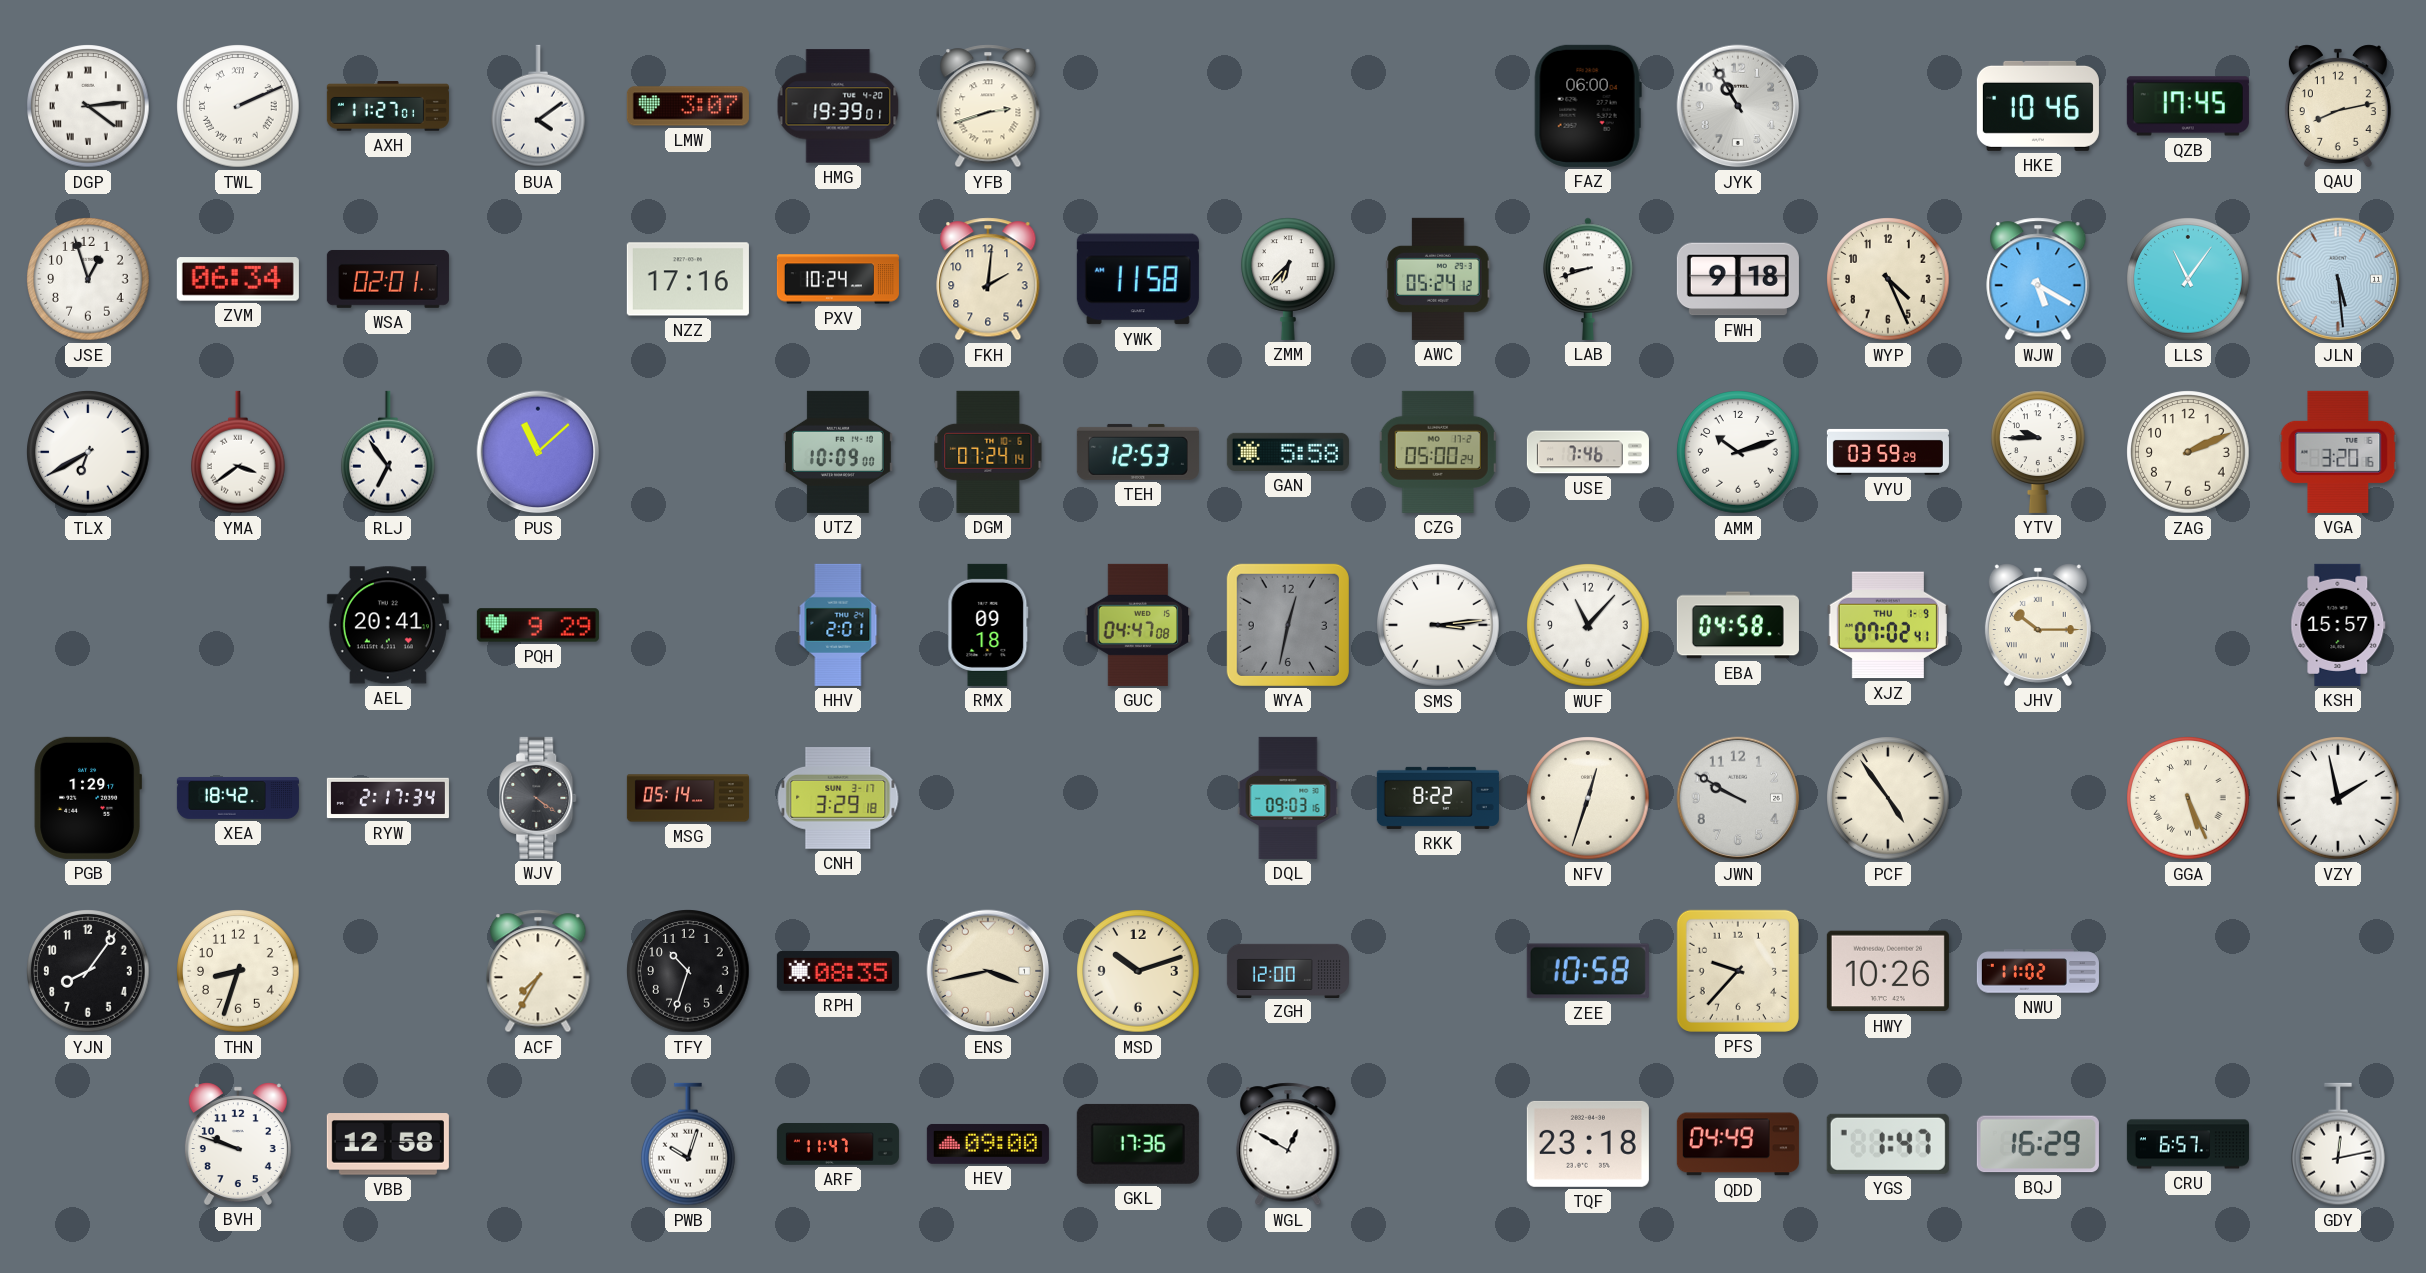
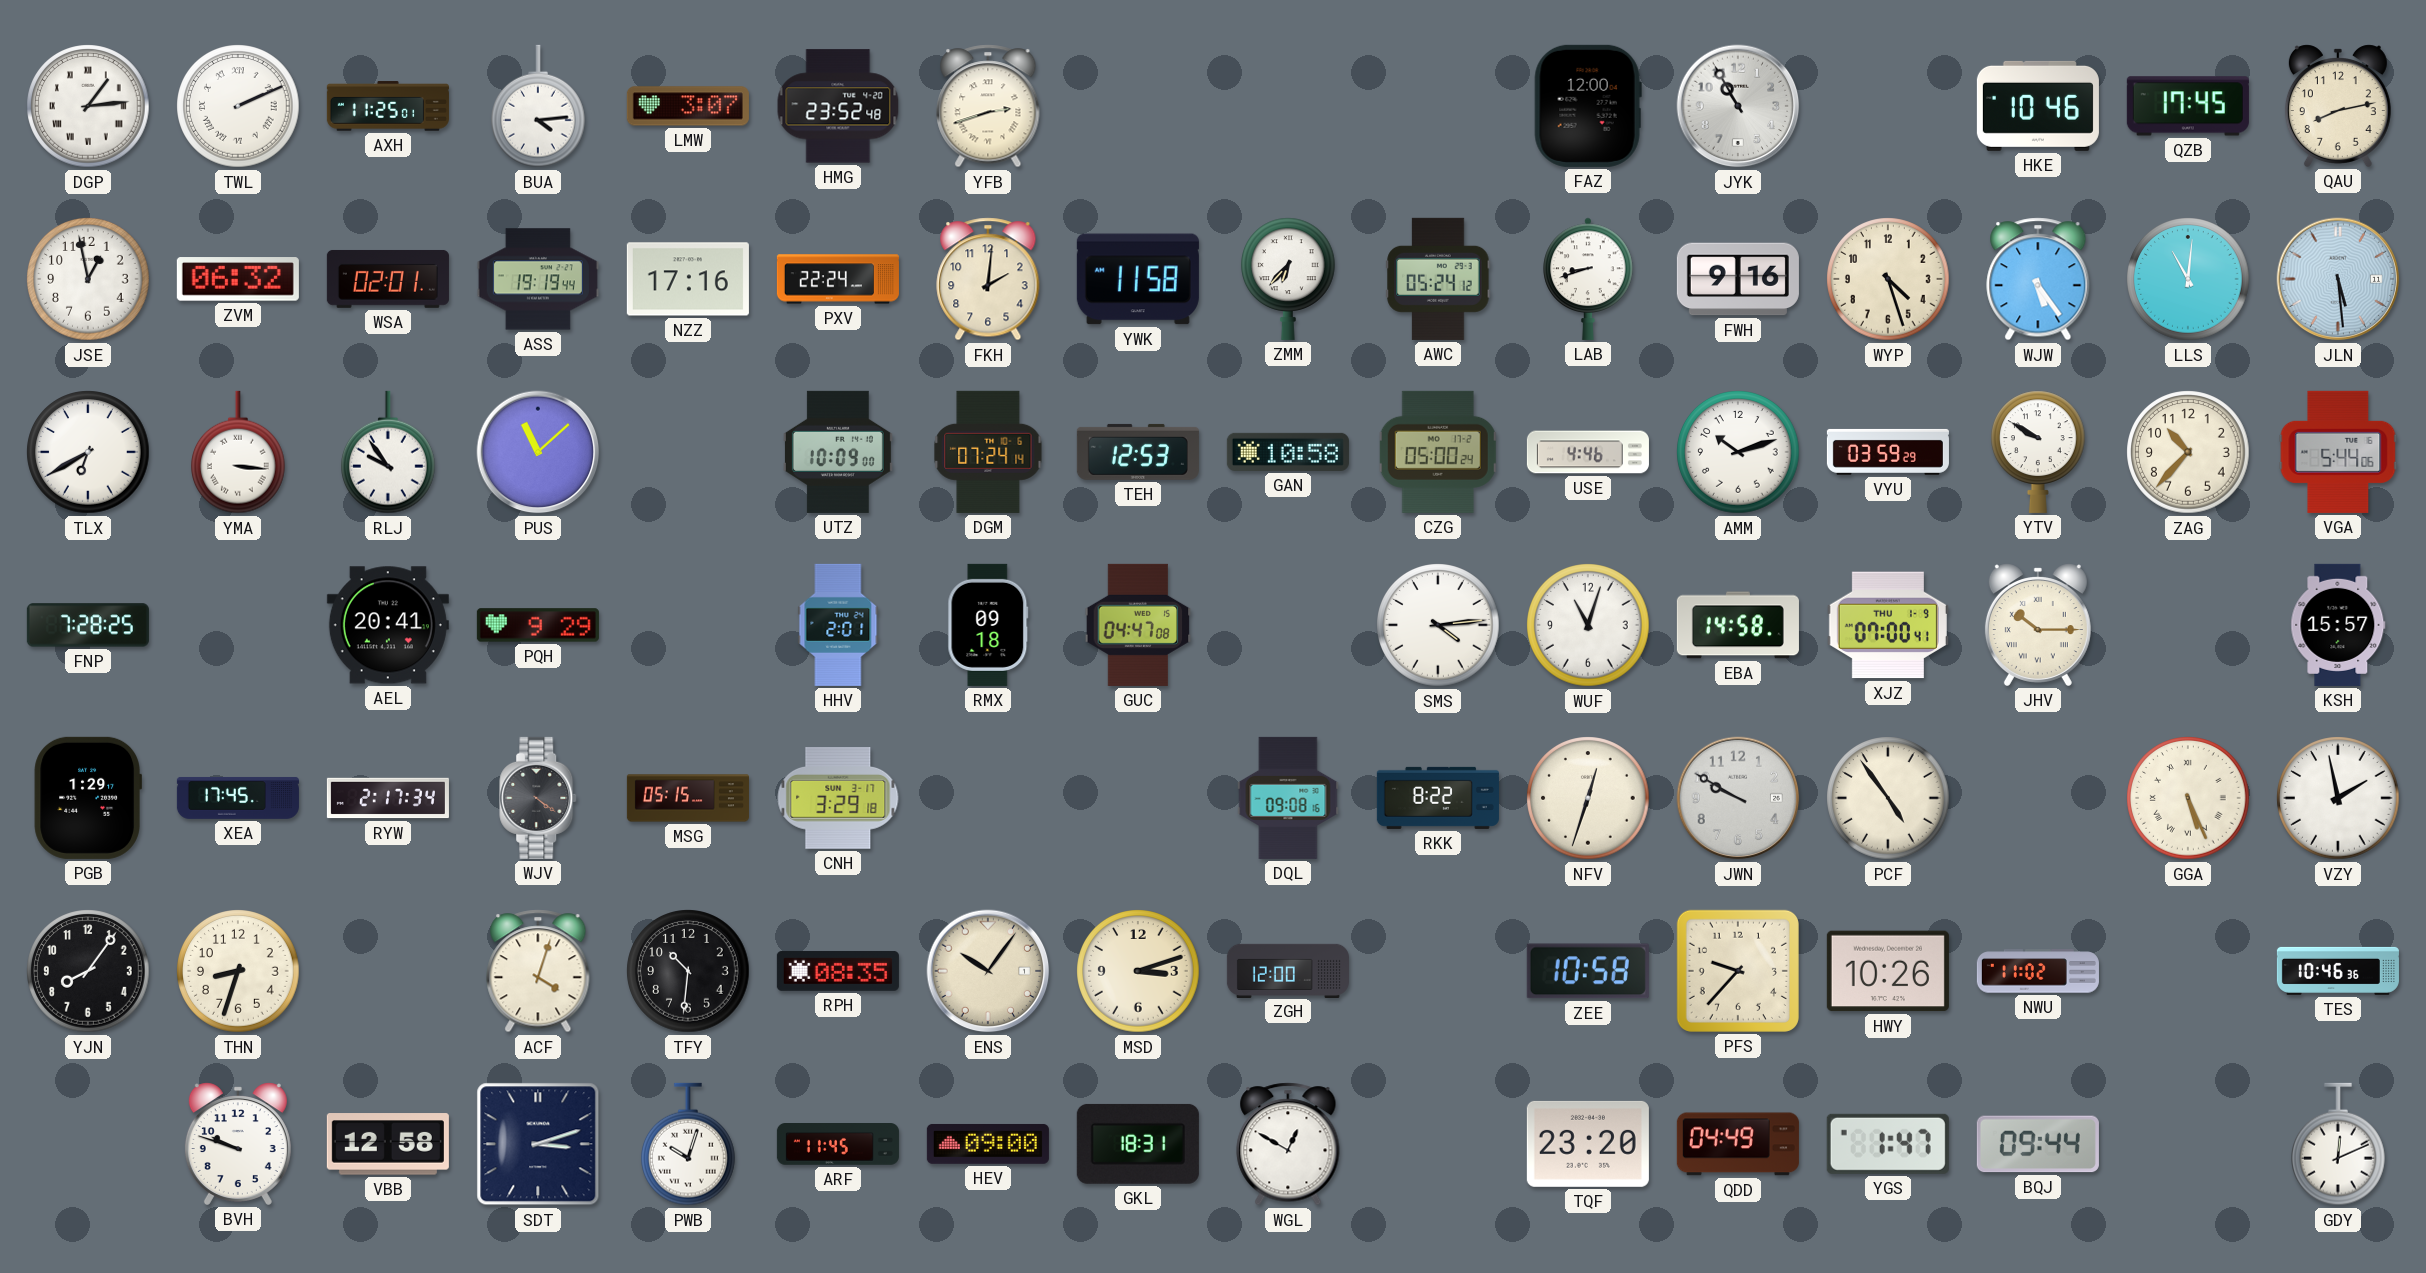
DGP: 4:14 -> 1:14 (88, 106)
AXH: 11:27 -> 11:25 (388, 106)
BUA: 4:09 -> 4:14 (539, 106)
HMG: 19:39 -> 23:52 (838, 106)
FAZ: 06:00 -> 12:00 (1588, 106)
JSE: 12:57 -> 12:58 (88, 279)
ZVM: 06:34 -> 06:32 (238, 279)
ASS: none -> 19:19 (538, 279)
PXV: 10:24 -> 22:24 (838, 279)
FWH: 9:18 -> 9:16 (1738, 279)
WYP: 4:26 -> 4:27 (1888, 279)
WJW: 5:20 -> 5:24 (2038, 279)
LLS: 11:06 -> 11:01 (2188, 279)
YMA: 3:39 -> 3:16 (239, 452)
RLJ: 6:54 -> 9:54 (389, 452)
GAN: 5:58 -> 10:58 (1288, 452)
USE: 7:46 -> 4:46 (1588, 452)
YTV: 9:45 -> 9:50 (2039, 452)
ZAG: 2:11 -> 10:37 (2188, 452)
VGA: 3:20 -> 5:44 (2338, 452)
FNP: none -> 7:28 (88, 625)
WYA: 12:32 -> none (1288, 625)
SMS: 3:14 -> 4:14 (1438, 625)
WUF: 11:07 -> 11:03 (1588, 625)
EBA: 04:58 -> 14:58 (1738, 625)
XJZ: 07:02 -> 07:00 (1888, 625)
XEA: 18:42 -> 17:45 (238, 798)
MSG: 05:14 -> 05:15 (688, 798)
DQL: 09:03 -> 09:08 (1288, 798)
ACF: 7:35 -> 4:03 (538, 971)
TFY: 10:33 -> 10:31 (688, 971)
ENS: 3:43 -> 10:06 (988, 971)
MSD: 10:12 -> 3:12 (1138, 971)
TES: none -> 10:46 (2338, 971)
SDT: none -> 3:12 (538, 1144)
ARF: 11:47 -> 11:45 (838, 1145)
GKL: 17:36 -> 18:31 (1138, 1144)
TQF: 23:18 -> 23:20 (1588, 1144)
BQJ: 16:29 -> 09:44 (2038, 1144)
CRU: 6:57 -> none (2188, 1144)
GDY: 12:13 -> 12:11 (2339, 1144)
